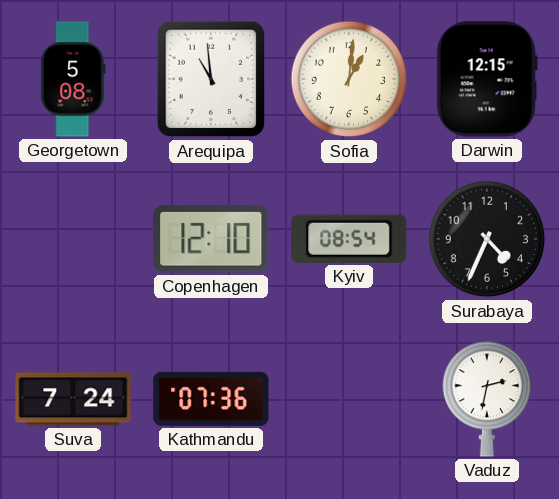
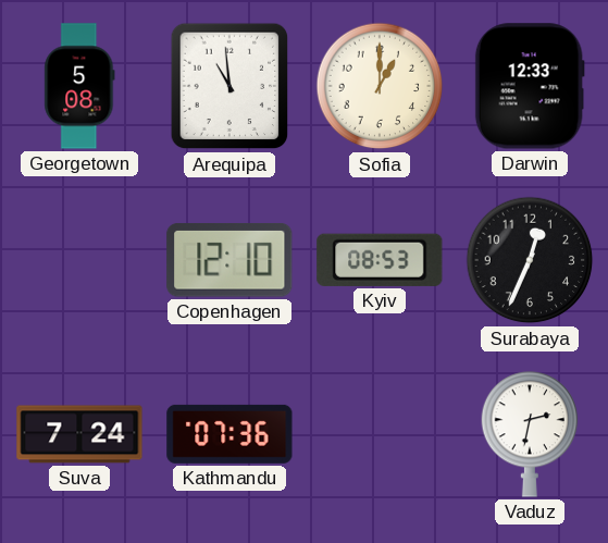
Sofia: 1:01 -> 1:00 (380, 86)
Darwin: 12:15 -> 12:33 (530, 86)
Kyiv: 08:54 -> 08:53 (380, 260)
Surabaya: 4:34 -> 12:34 (530, 260)
